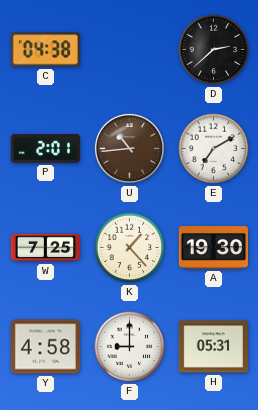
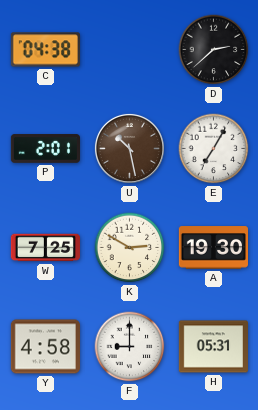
U: 10:44 -> 10:28 (129, 148)
E: 7:10 -> 7:05 (214, 149)
K: 1:23 -> 2:50 (130, 248)
